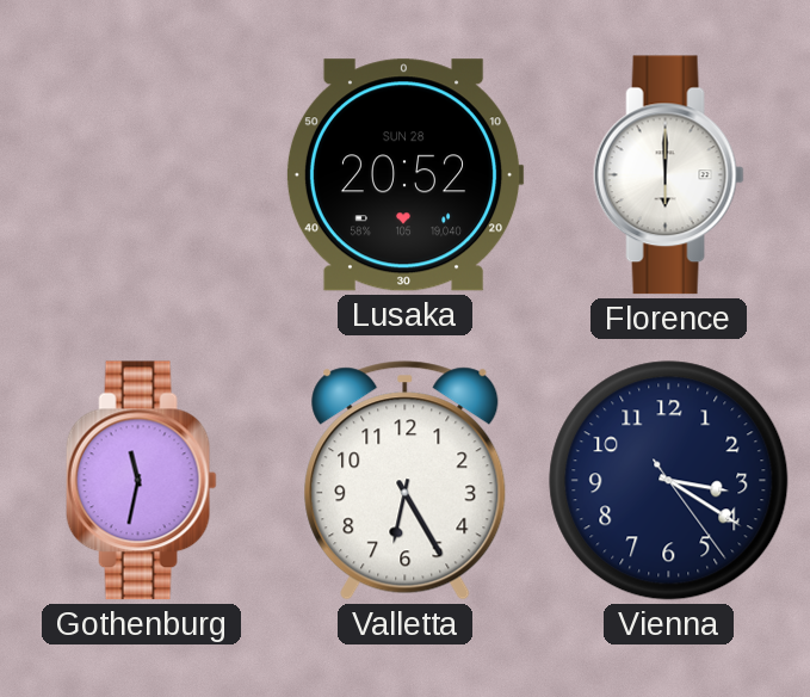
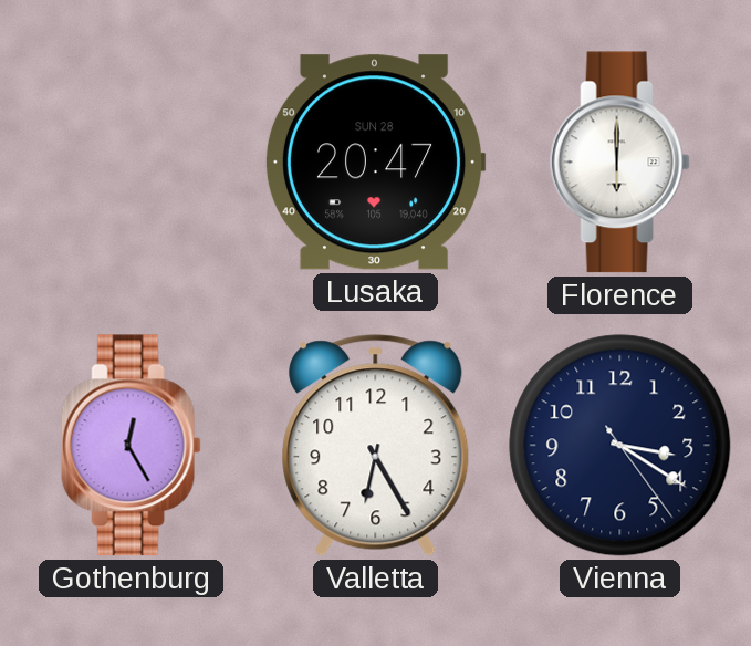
Lusaka: 20:52 -> 20:47 (375, 163)
Gothenburg: 11:32 -> 12:25 (131, 446)
